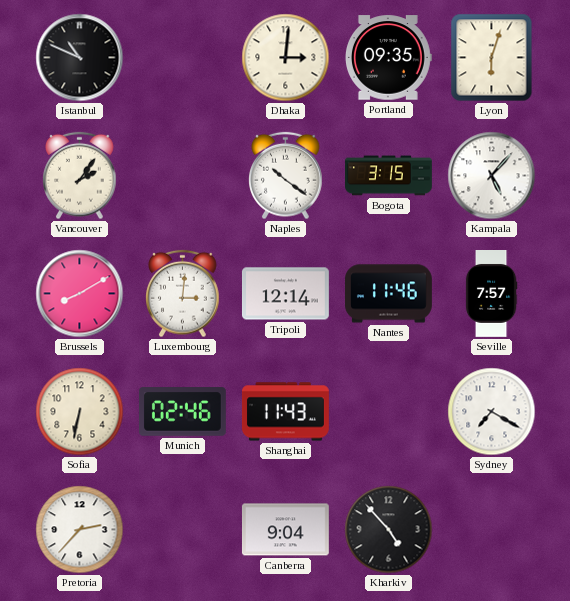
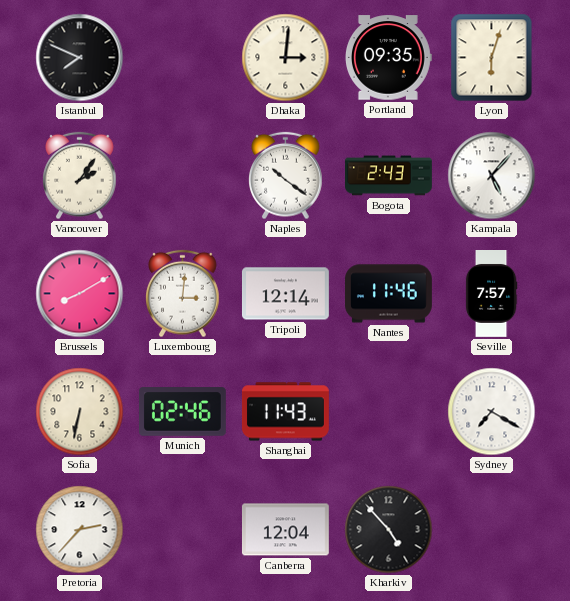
Istanbul: 10:49 -> 7:49 (80, 58)
Bogota: 3:15 -> 2:43 (389, 176)
Canberra: 9:04 -> 12:04 (285, 530)
